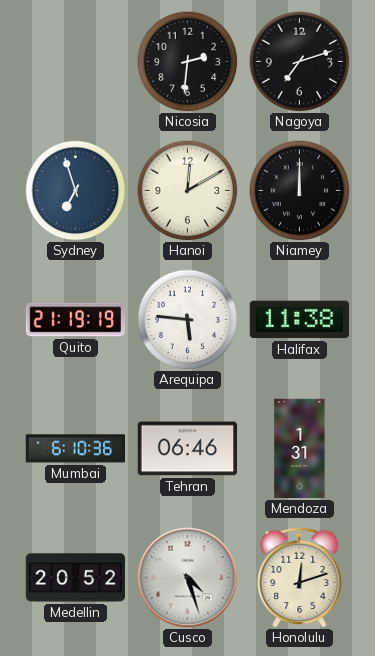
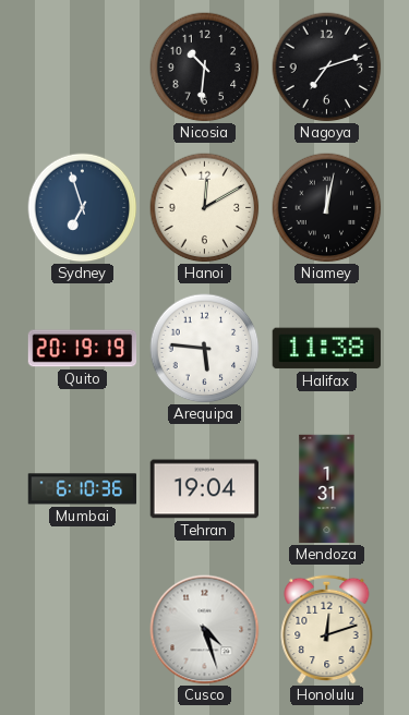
Nicosia: 2:31 -> 10:31 (205, 68)
Niamey: 12:00 -> 12:02 (327, 208)
Quito: 21:19 -> 20:19 (83, 349)
Tehran: 06:46 -> 19:04 (205, 489)
Medellin: 20:52 -> none (76, 578)
